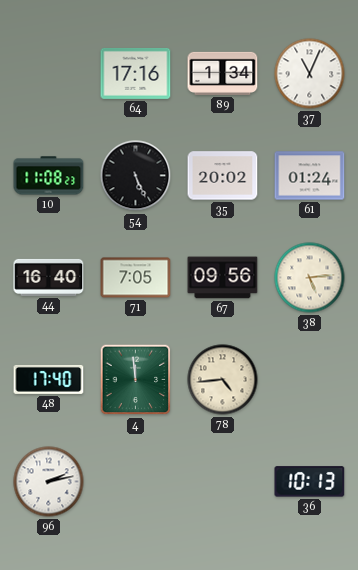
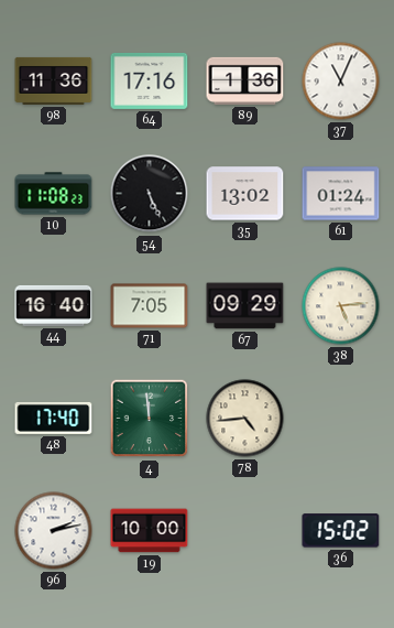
98: none -> 11:36 (54, 80)
89: 1:34 -> 1:36 (245, 80)
35: 20:02 -> 13:02 (245, 194)
67: 09:56 -> 09:29 (245, 306)
19: none -> 10:00 (150, 531)
36: 10:13 -> 15:02 (341, 531)
